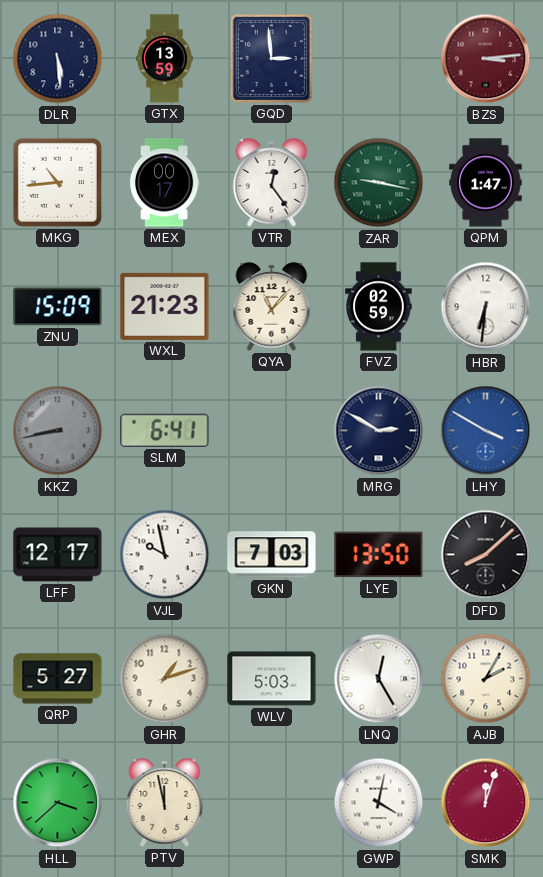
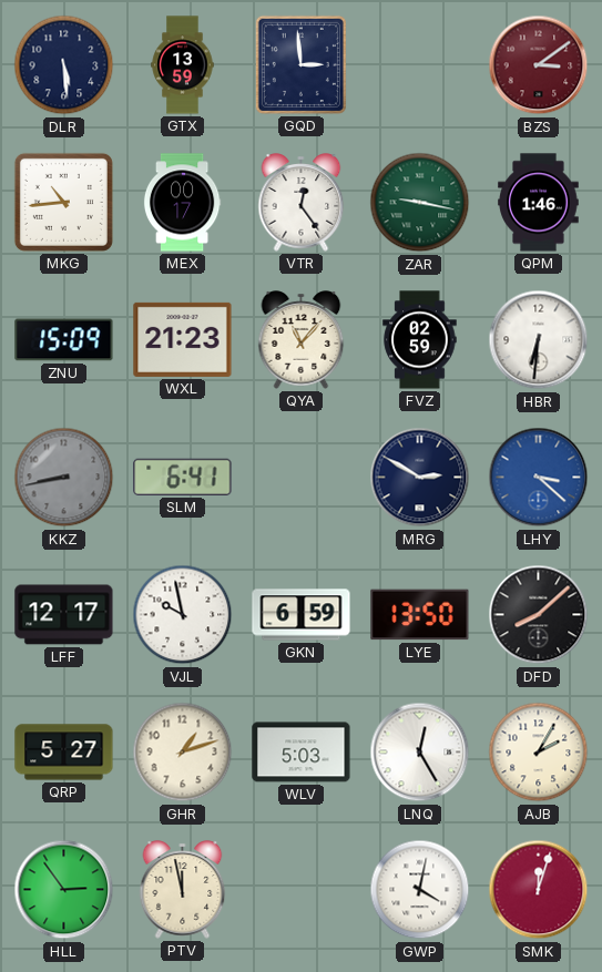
BZS: 3:14 -> 3:09 (539, 65)
QPM: 1:47 -> 1:46 (539, 203)
LHY: 3:50 -> 3:22 (539, 478)
GKN: 7:03 -> 6:59 (302, 615)
HLL: 3:38 -> 2:54 (64, 890)
